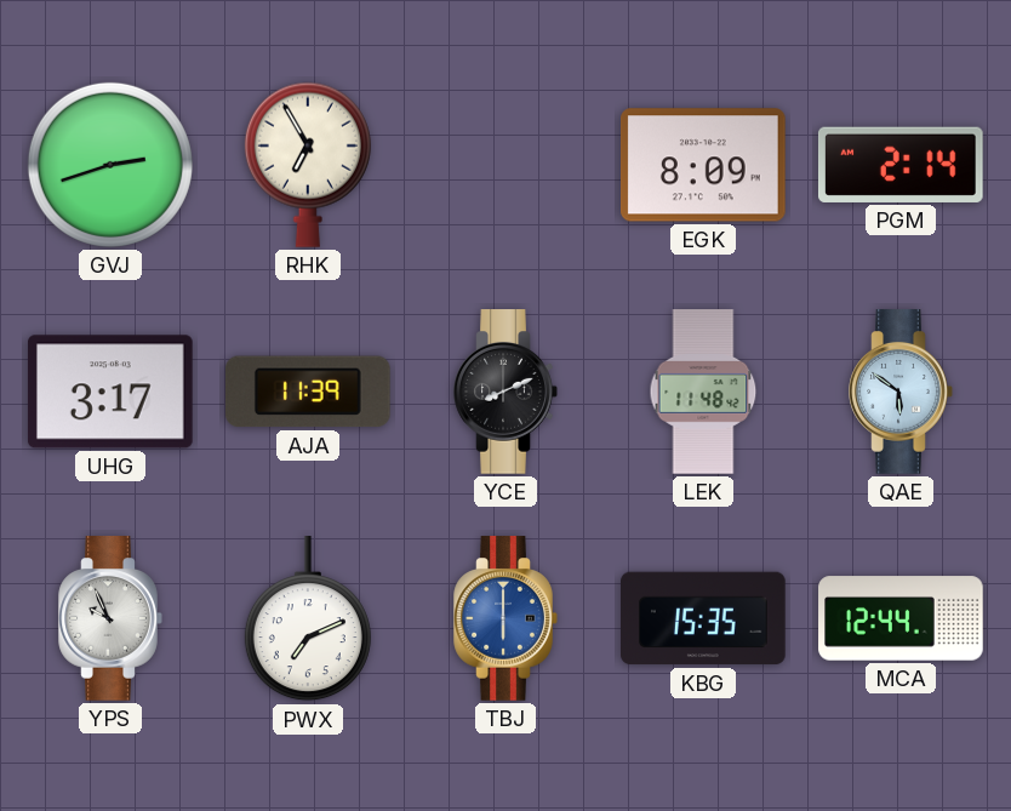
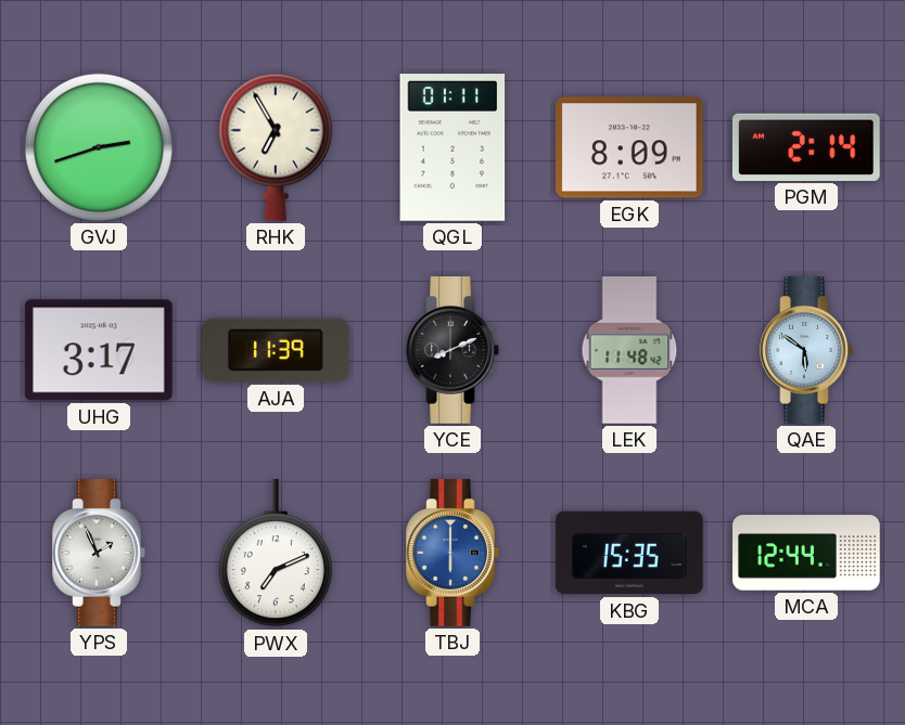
QGL: none -> 01:11 (452, 148)
YPS: 9:56 -> 1:56 (99, 553)
